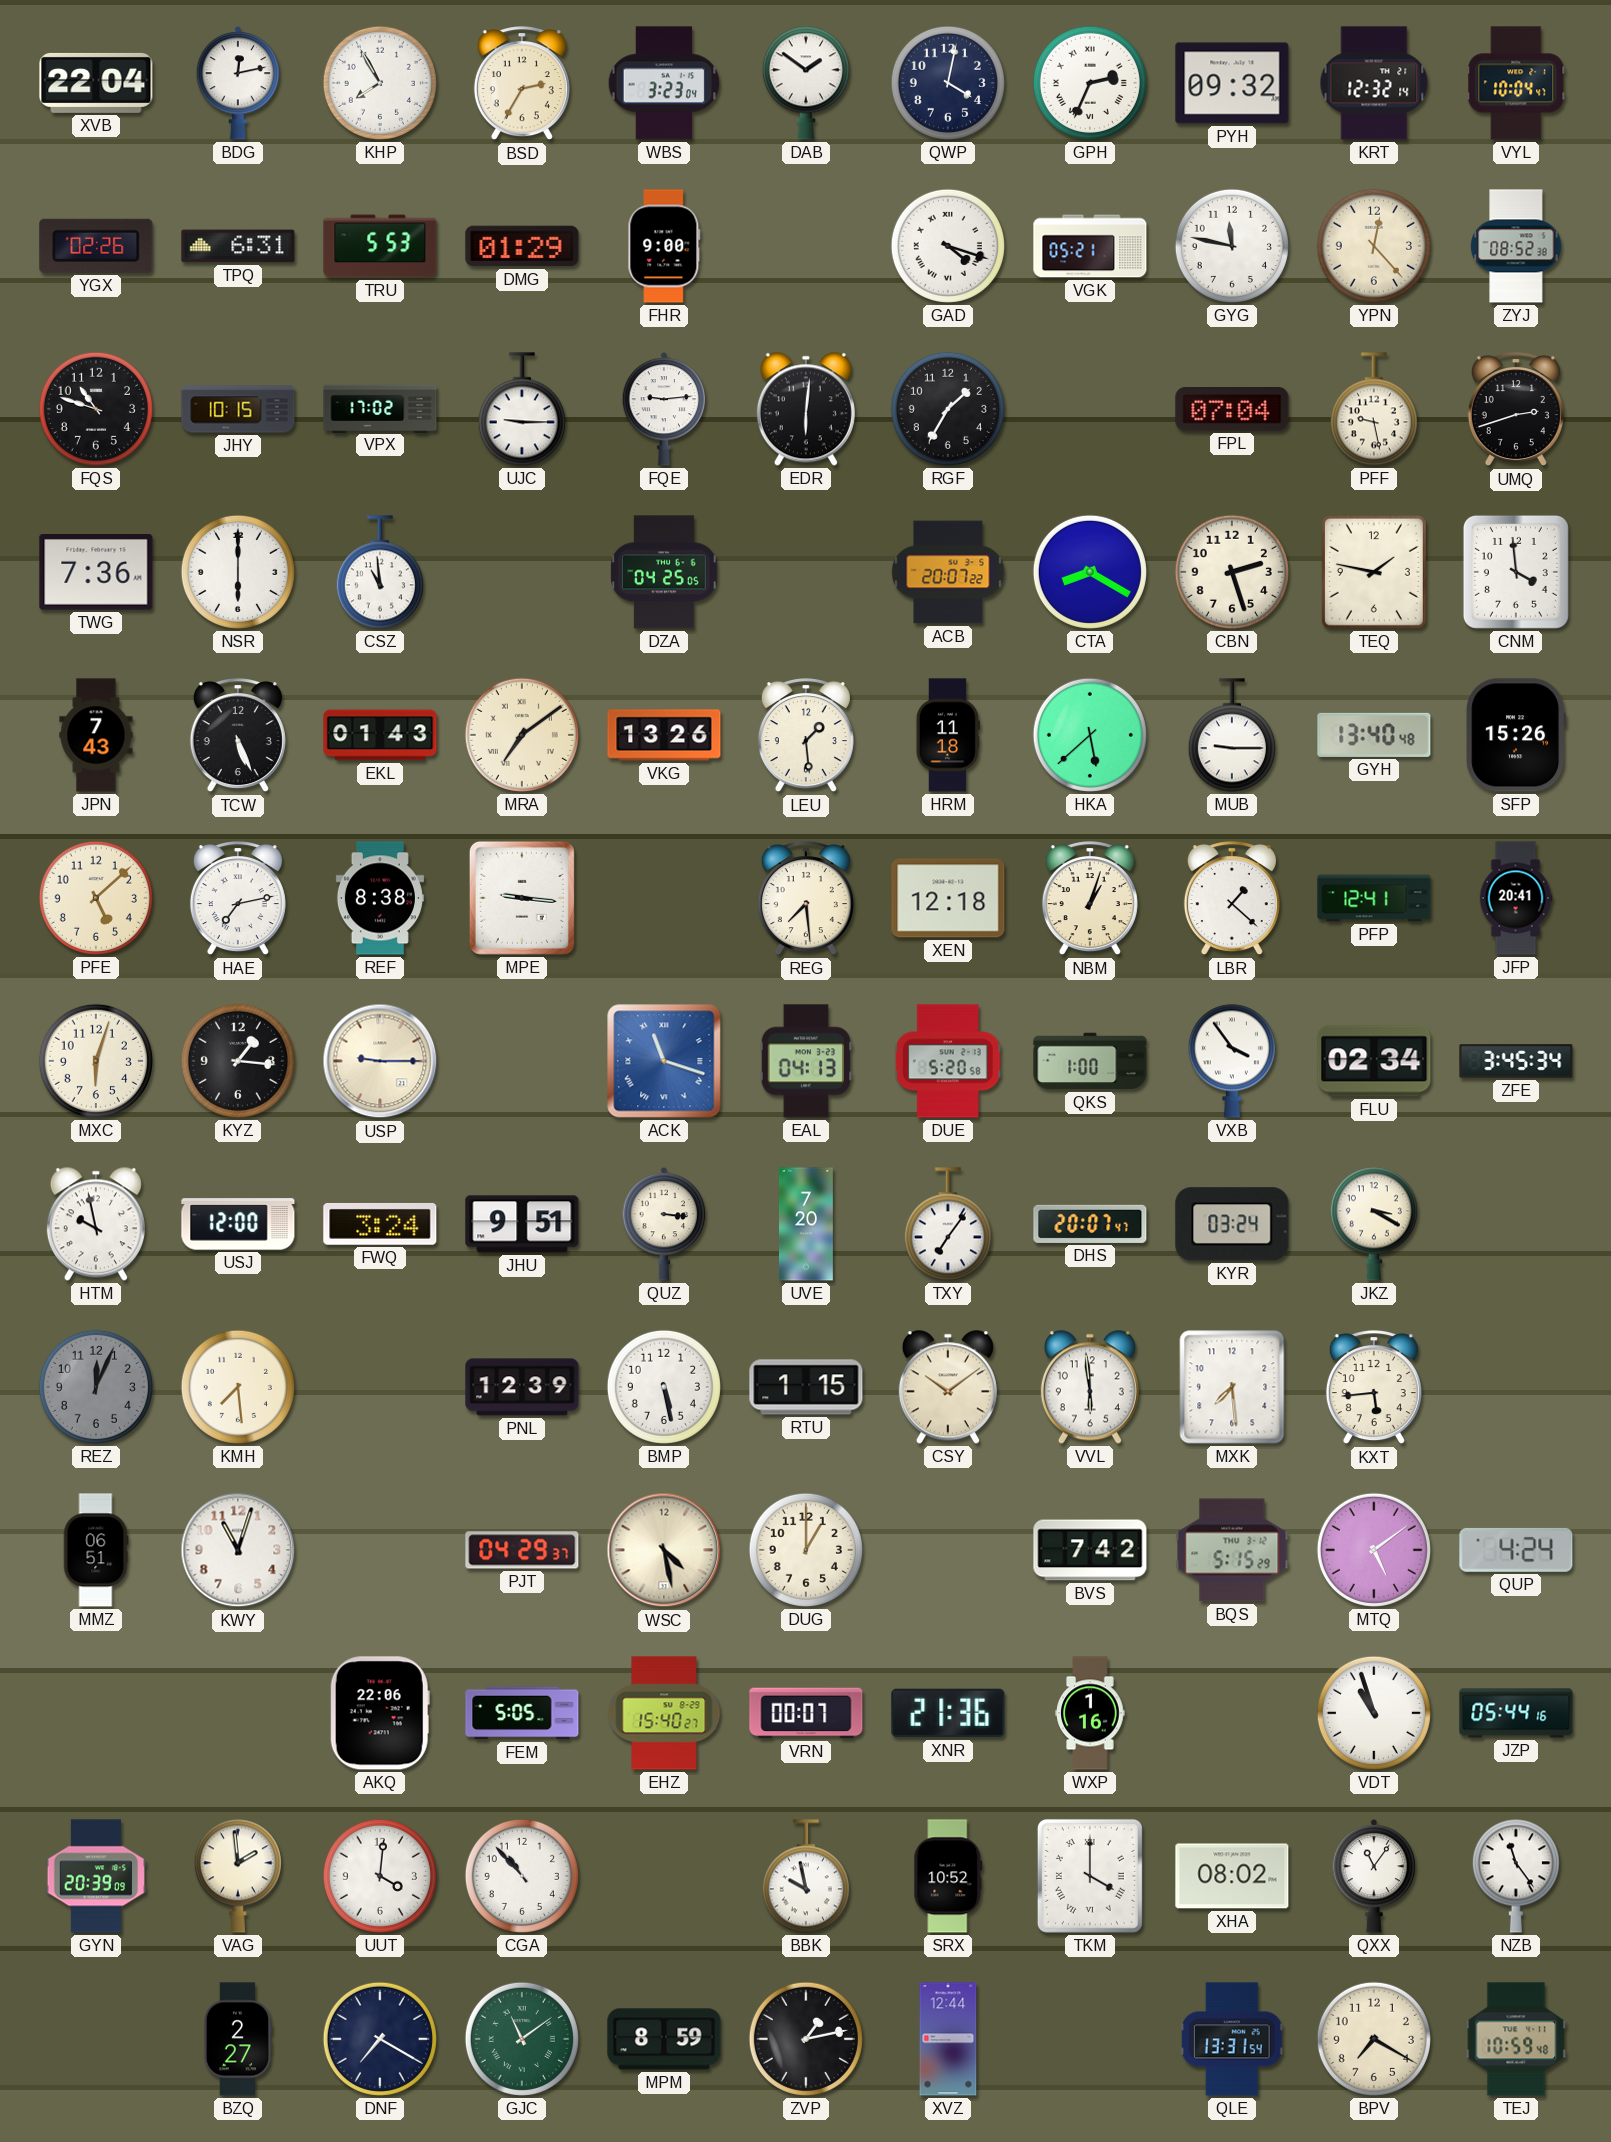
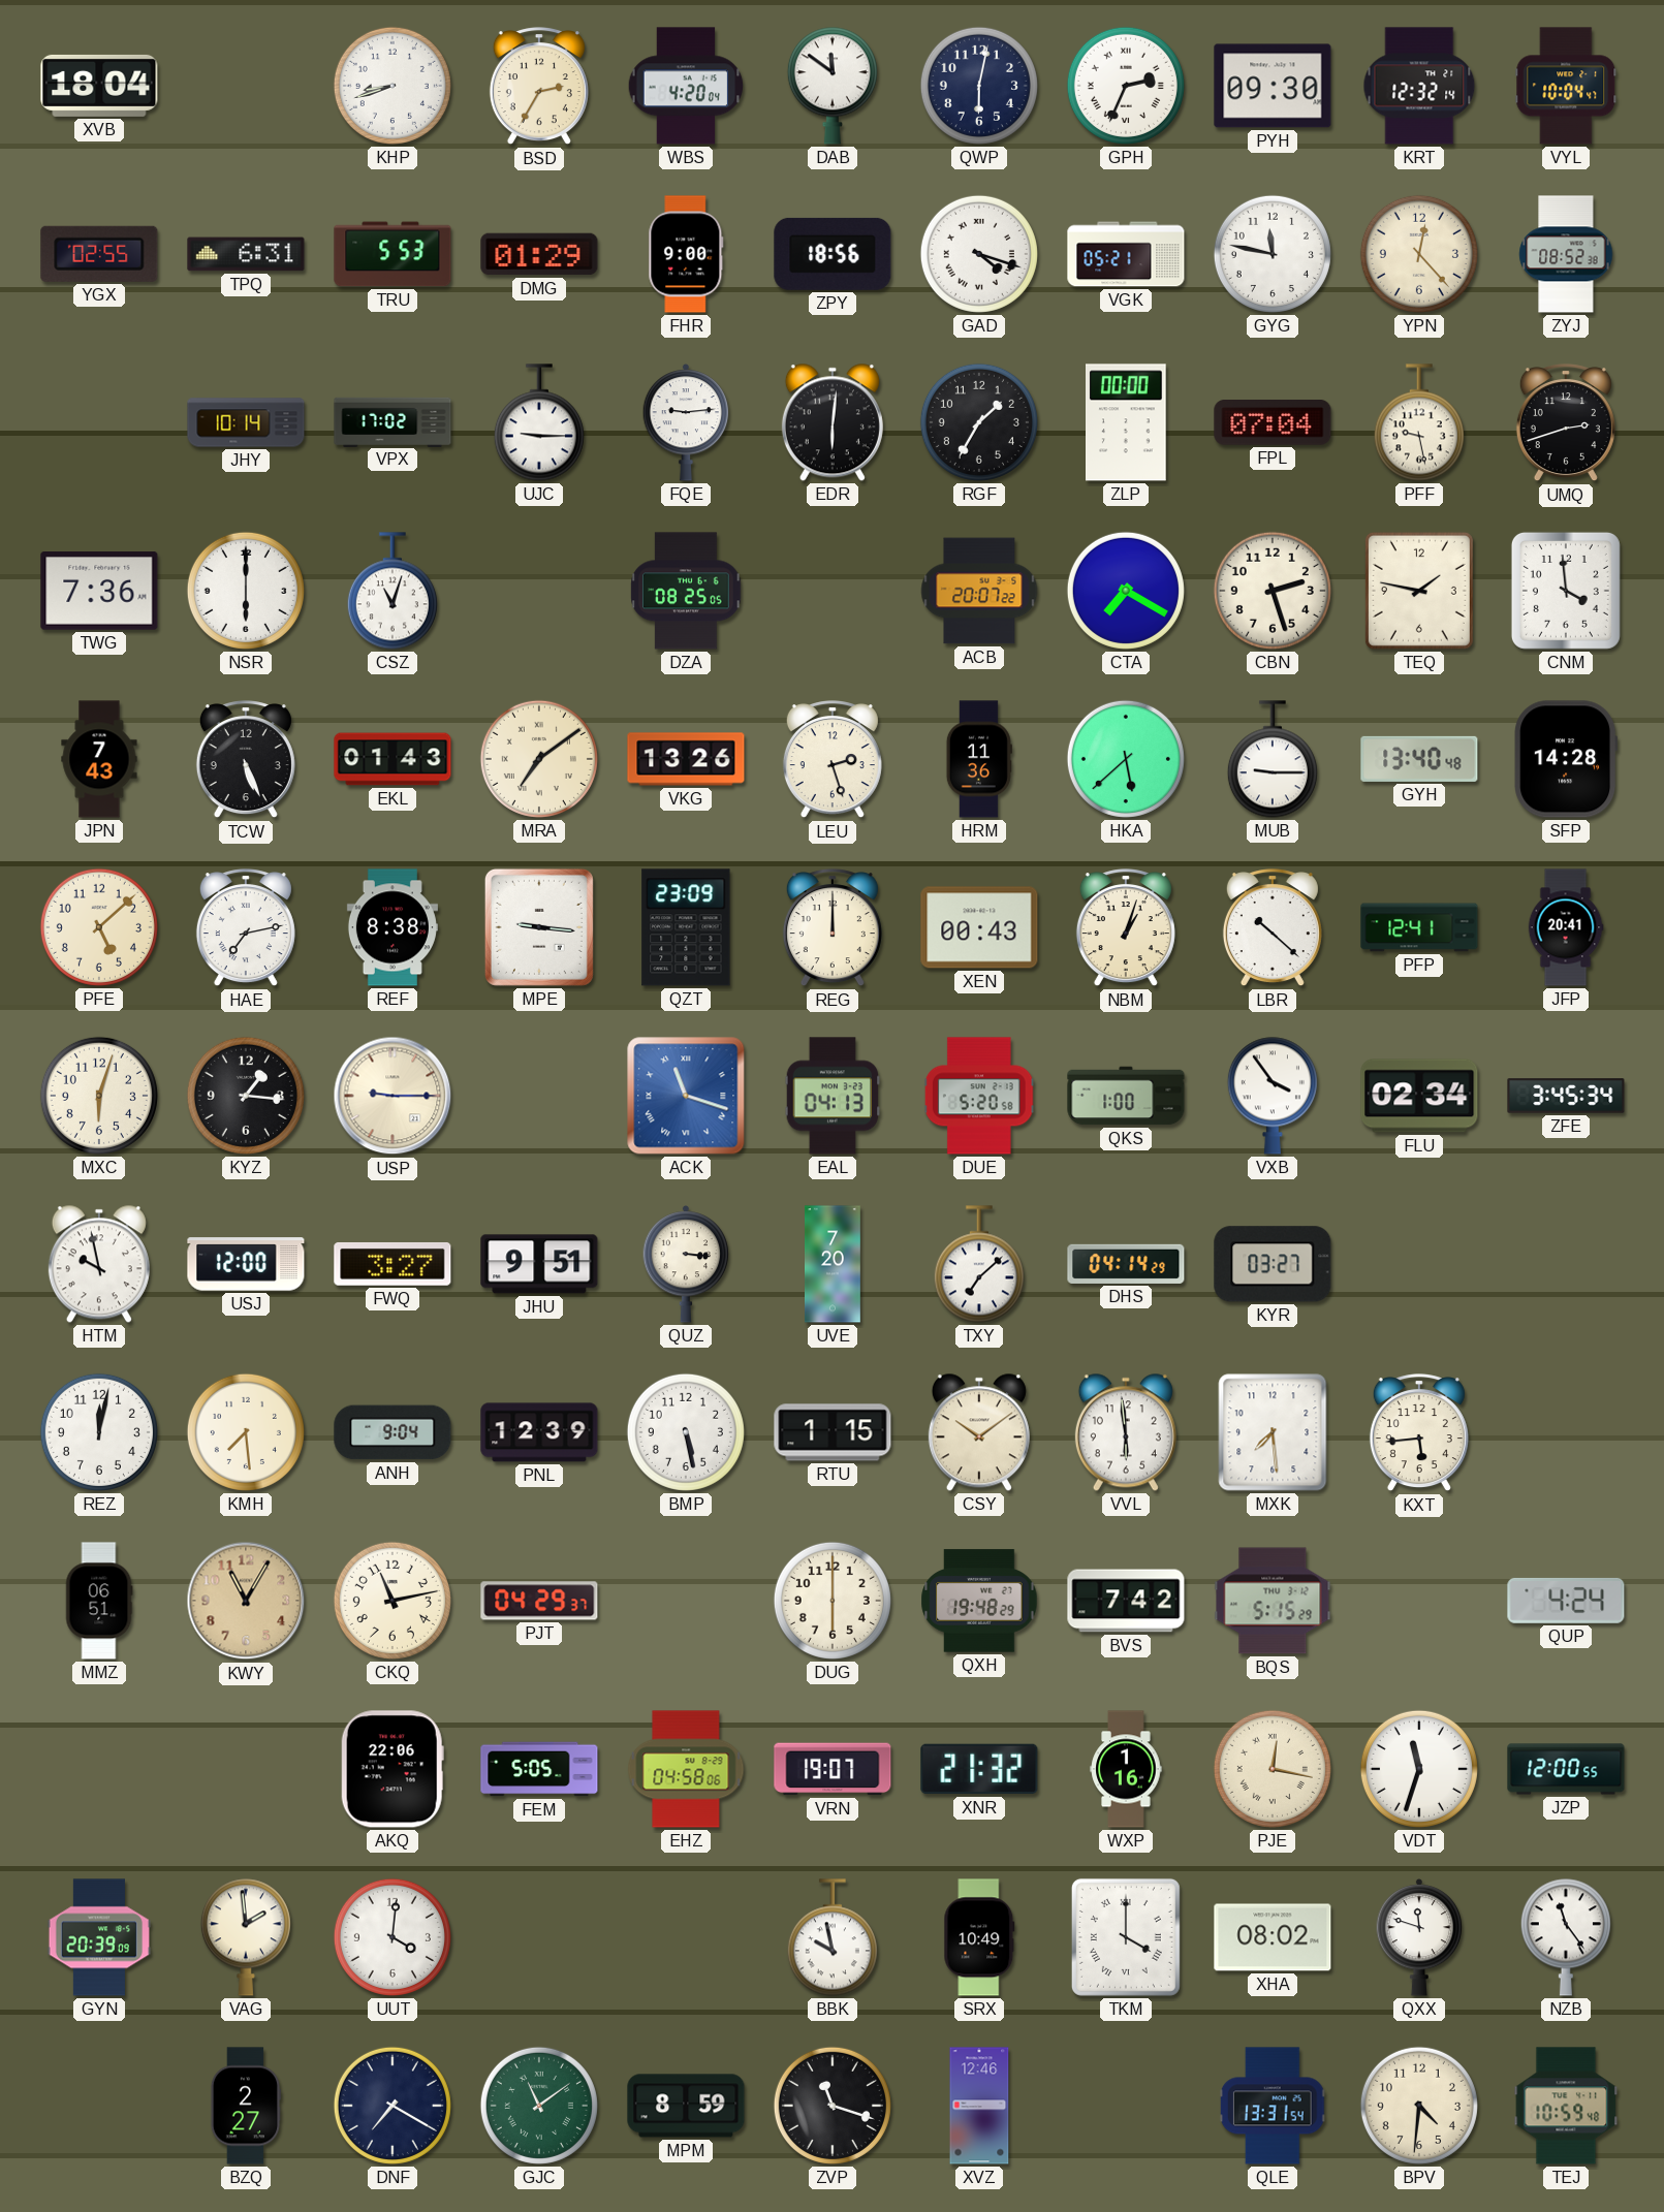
XVB: 22:04 -> 18:04 (99, 86)
BDG: 12:13 -> none (238, 84)
KHP: 7:55 -> 8:42 (393, 86)
WBS: 3:23 -> 4:20 (686, 86)
DAB: 1:51 -> 11:51 (833, 86)
QWP: 4:02 -> 6:02 (979, 86)
PYH: 09:32 -> 09:30 (1273, 86)
YGX: 02:26 -> 02:55 (99, 254)
ZPY: none -> 18:56 (833, 254)
FQS: 10:48 -> none (96, 409)
JHY: 10:15 -> 10:14 (246, 422)
ZLP: none -> 00:00 (1126, 422)
CSZ: 10:59 -> 11:03 (393, 591)
DZA: 04:25 -> 08:25 (686, 591)
CTA: 8:20 -> 7:20 (1126, 591)
LEU: 1:29 -> 2:27 (833, 760)
HRM: 11:18 -> 11:36 (979, 759)
SFP: 15:26 -> 14:28 (1566, 759)
QZT: none -> 23:09 (686, 927)
REG: 7:29 -> 12:00 (833, 928)
XEN: 12:18 -> 00:43 (979, 927)
LBR: 1:22 -> 10:22 (1273, 928)
FWQ: 3:24 -> 3:27 (393, 1264)
TXY: 7:06 -> 7:08 (979, 1264)
DHS: 20:07 -> 04:14 (1126, 1264)
KYR: 03:24 -> 03:27 (1273, 1264)
JKZ: 3:20 -> none (1374, 1224)
REZ: 12:04 -> 12:02 (99, 1432)
REZ dial: grey -> white (99, 1432)
ANH: none -> 9:04 (393, 1432)
KWY: 11:03 -> 11:05 (246, 1601)
KWY dial: white -> champagne (246, 1601)
CKQ: none -> 11:13 (393, 1601)
WSC: 4:28 -> none (664, 1550)
DUG: 1:00 -> 6:00 (833, 1601)
QXH: none -> 19:48 (979, 1601)
MTQ: 5:09 -> none (1374, 1550)
EHZ: 15:40 -> 04:58 (686, 1769)
VRN: 00:07 -> 19:07 (833, 1769)
XNR: 21:36 -> 21:32 (979, 1769)
PJE: none -> 12:17 (1273, 1769)
VDT: 10:57 -> 11:33 (1419, 1769)
JZP: 05:44 -> 12:00 (1566, 1769)
CGA: 10:53 -> none (522, 1876)
SRX: 10:52 -> 10:49 (979, 1937)
QXX: 11:06 -> 11:48 (1419, 1938)
ZVP: 1:13 -> 11:18 (833, 2106)
XVZ: 12:44 -> 12:46 (979, 2106)
BPV: 7:20 -> 4:31 (1419, 2106)
